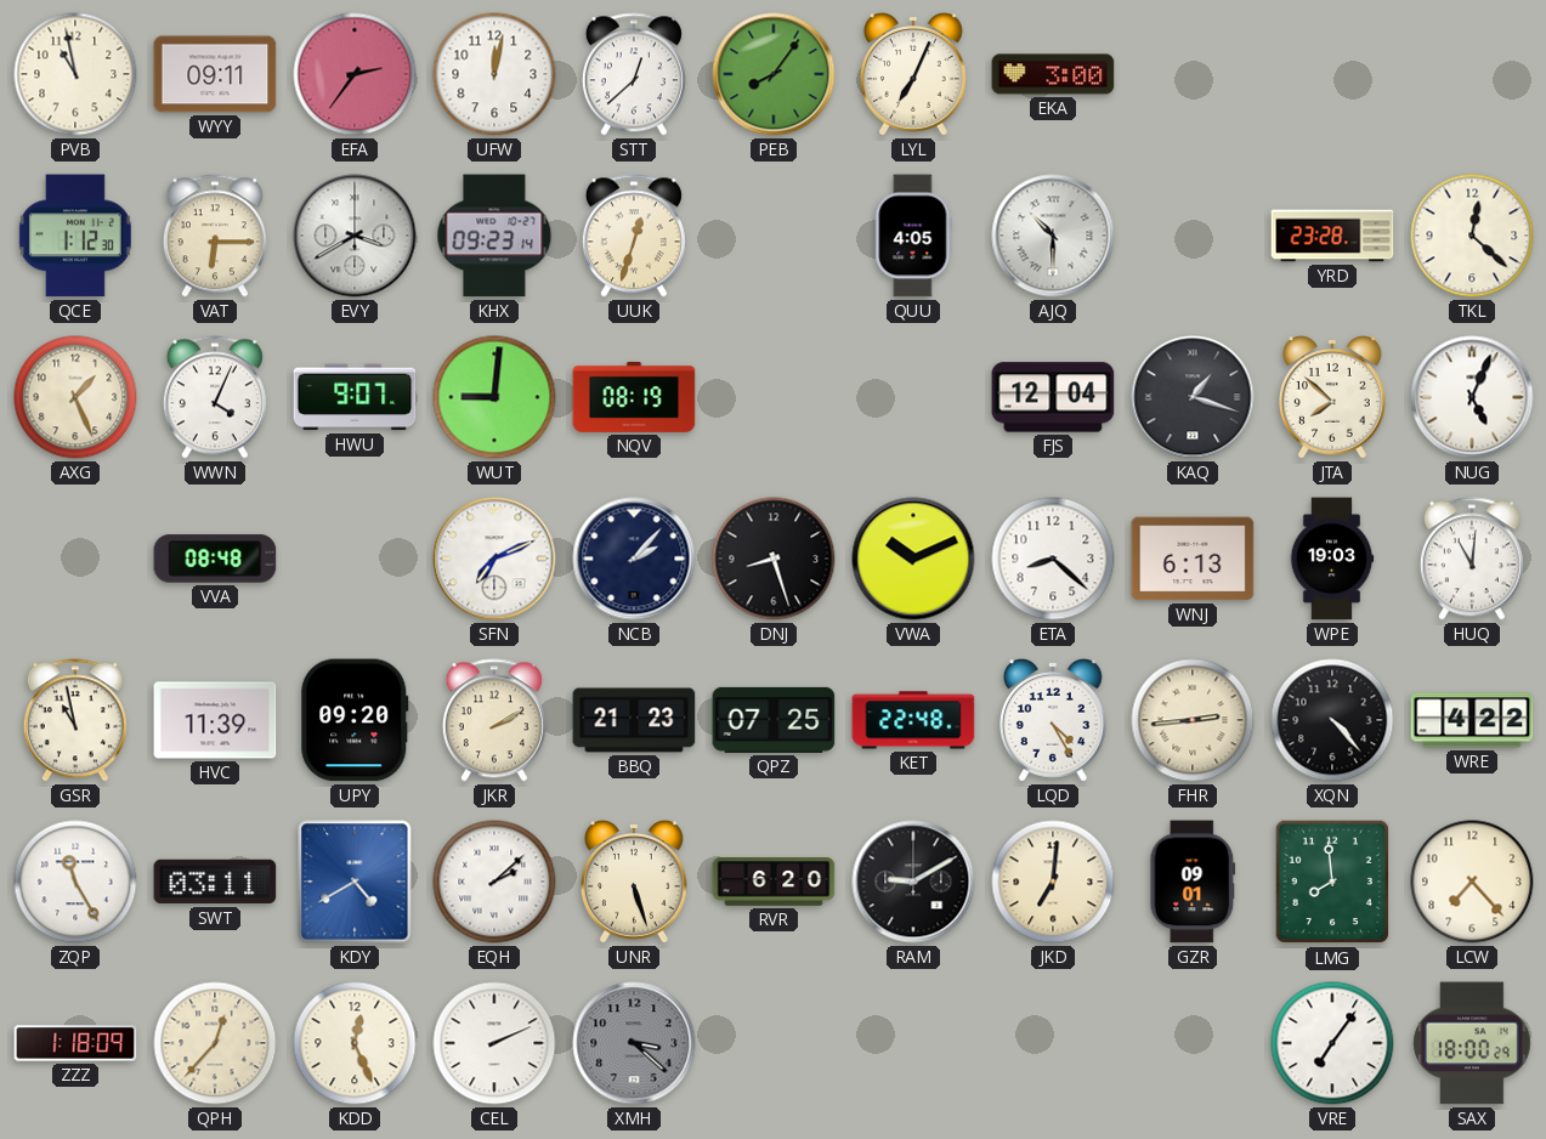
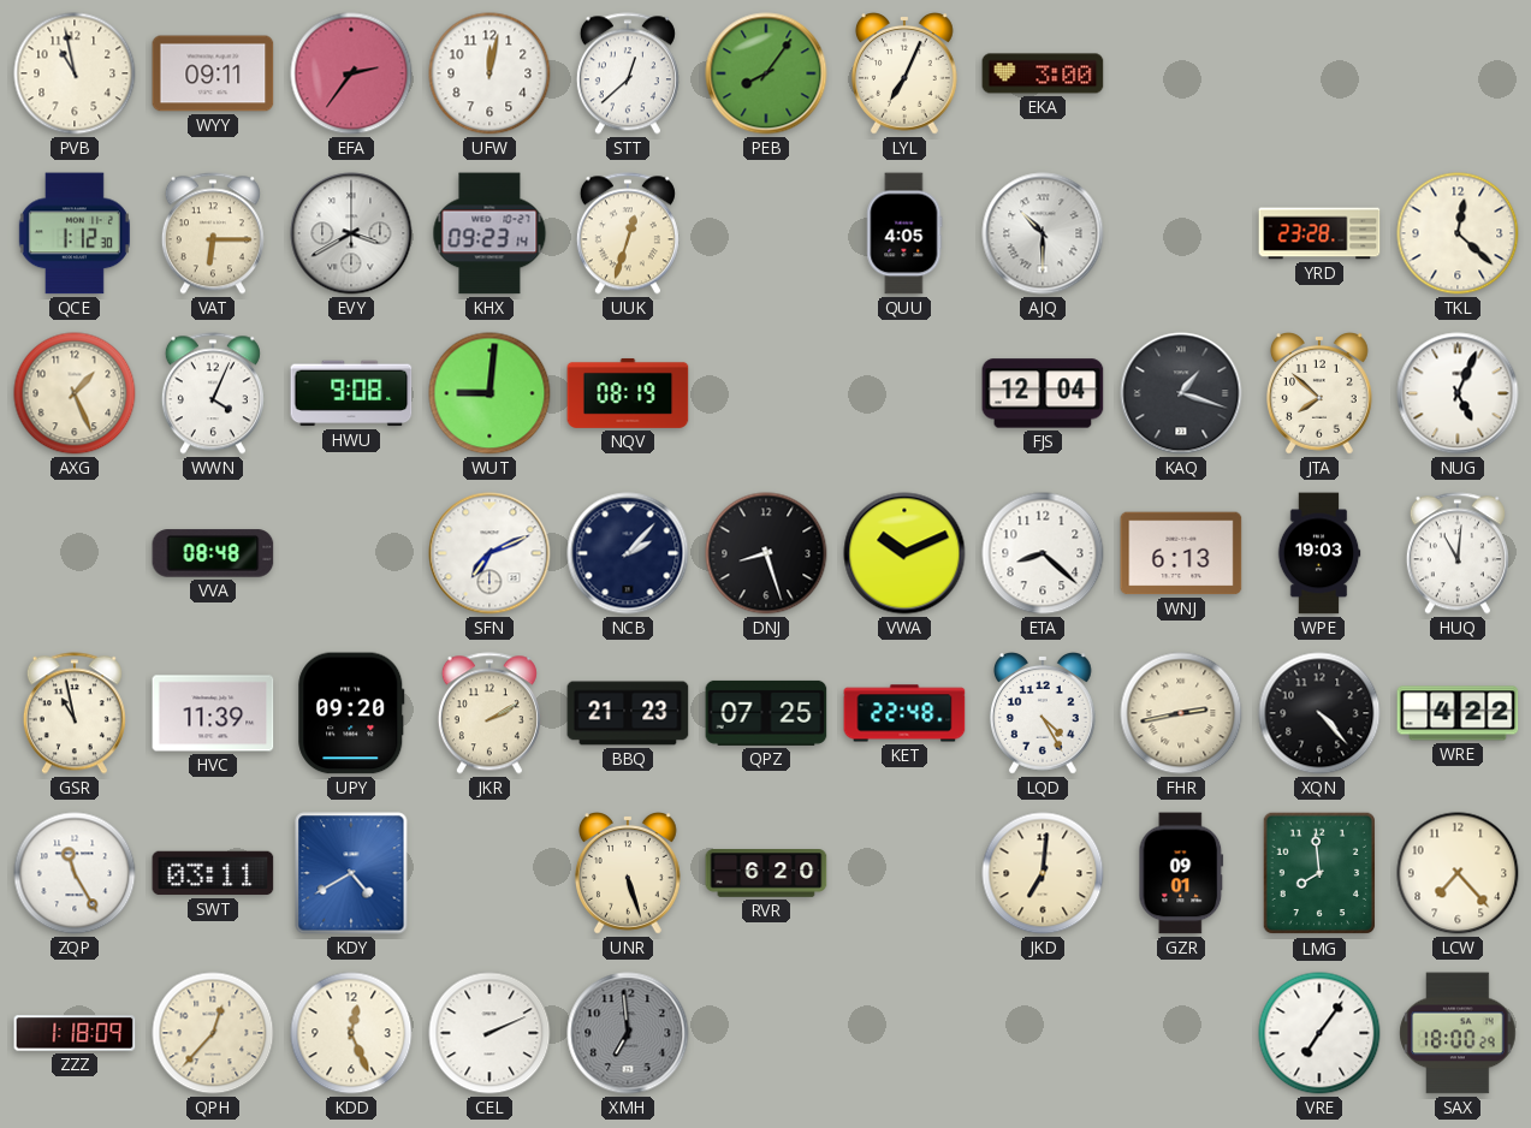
HWU: 9:07 -> 9:08 (351, 393)
FHR: 2:44 -> 2:43 (1181, 713)
EQH: 2:08 -> none (494, 882)
RAM: 9:10 -> none (913, 882)
XMH: 3:22 -> 6:59 (628, 1033)
